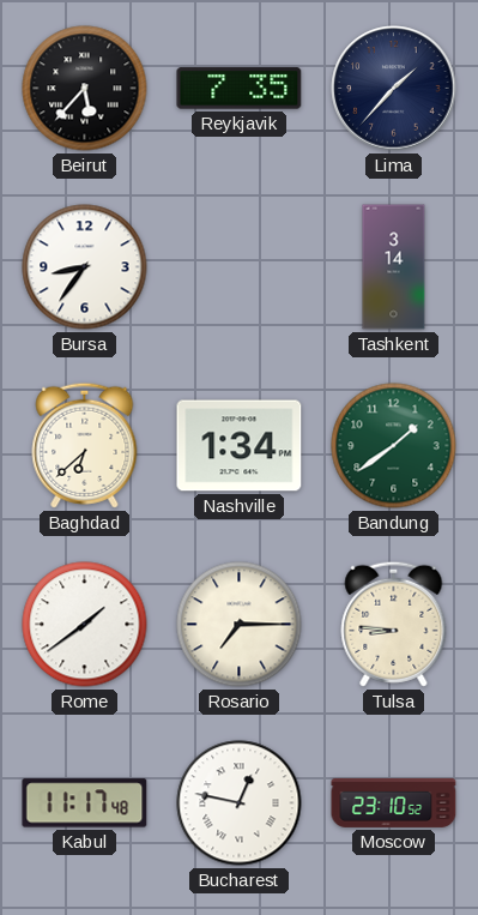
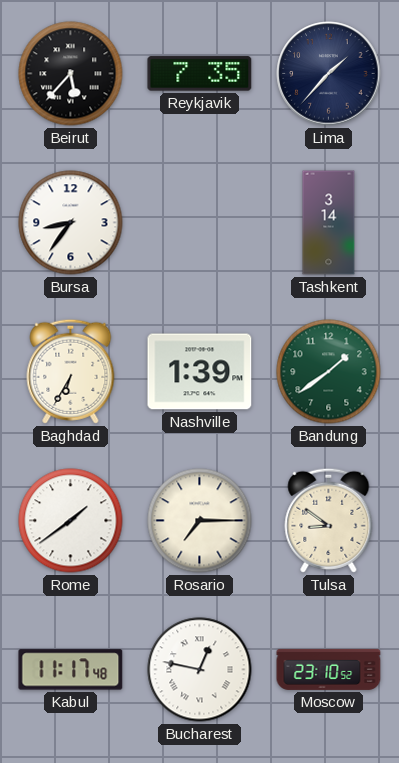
Baghdad: 6:38 -> 6:35 (71, 371)
Nashville: 1:34 -> 1:39 (200, 372)
Tulsa: 8:46 -> 8:51 (329, 520)
